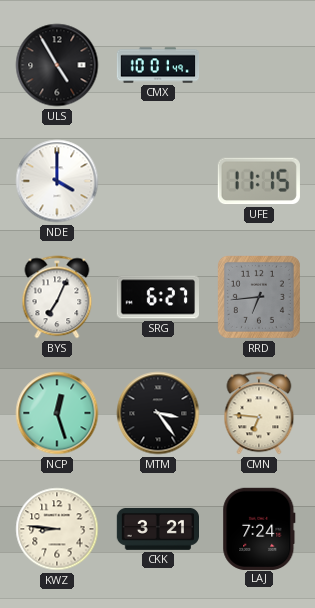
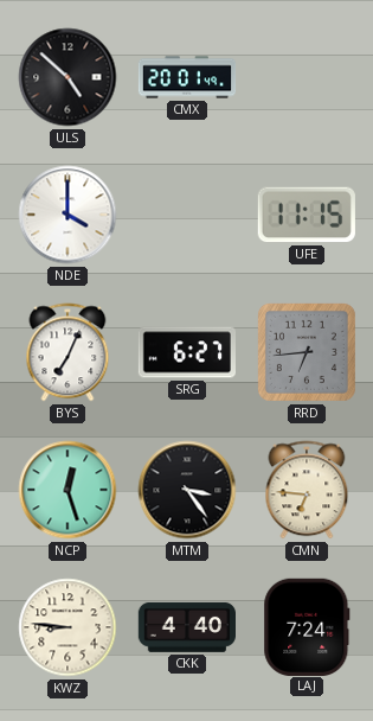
ULS: 4:55 -> 4:52 (67, 77)
CMX: 10:01 -> 20:01 (187, 77)
CKK: 3:21 -> 4:40 (186, 627)
